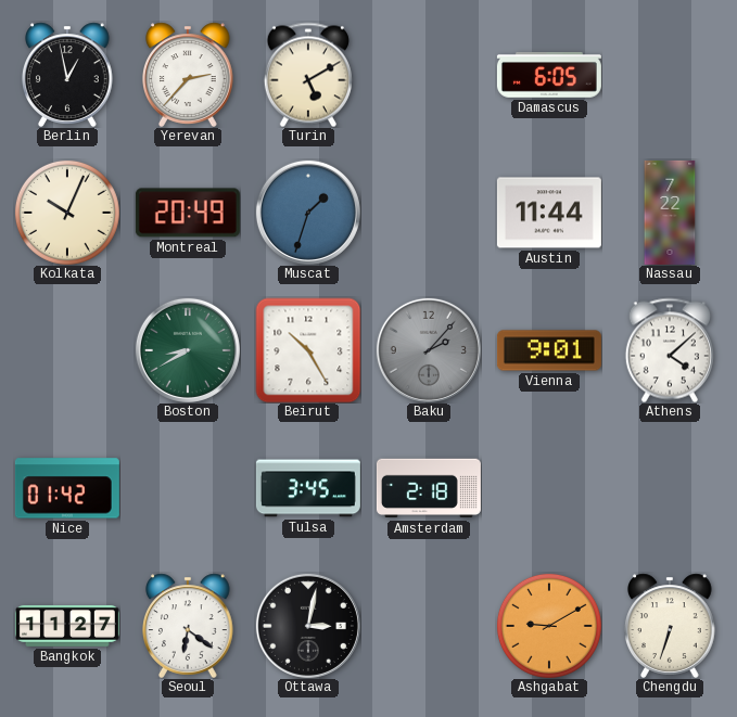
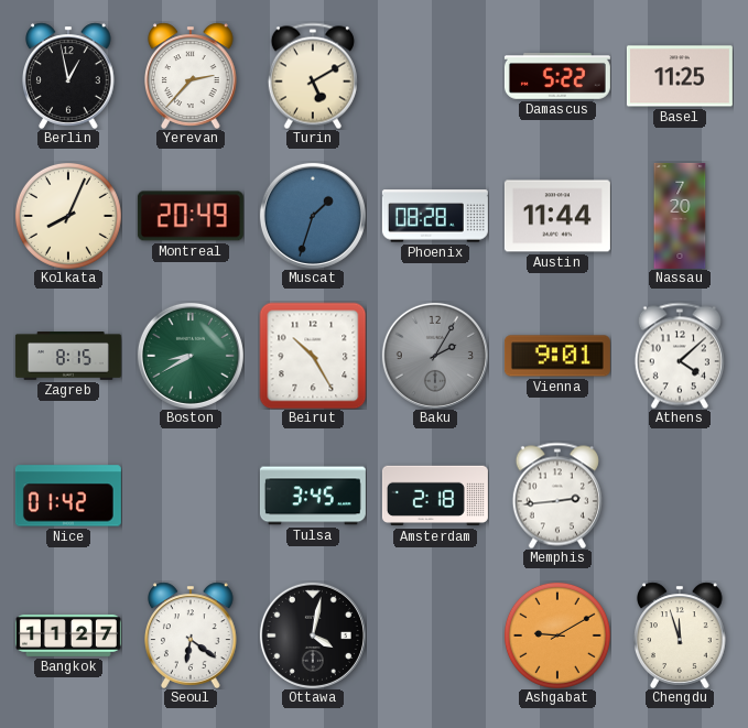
Damascus: 6:05 -> 5:22 (557, 77)
Basel: none -> 11:25 (680, 76)
Kolkata: 10:04 -> 8:04 (68, 216)
Phoenix: none -> 08:28 (435, 216)
Nassau: 7:22 -> 7:20 (680, 216)
Zagreb: none -> 8:15 (68, 357)
Baku: 2:07 -> 2:05 (435, 356)
Memphis: none -> 2:44 (557, 496)
Ottawa: 3:02 -> 4:02 (313, 635)
Chengdu: 6:33 -> 11:57 (681, 635)
